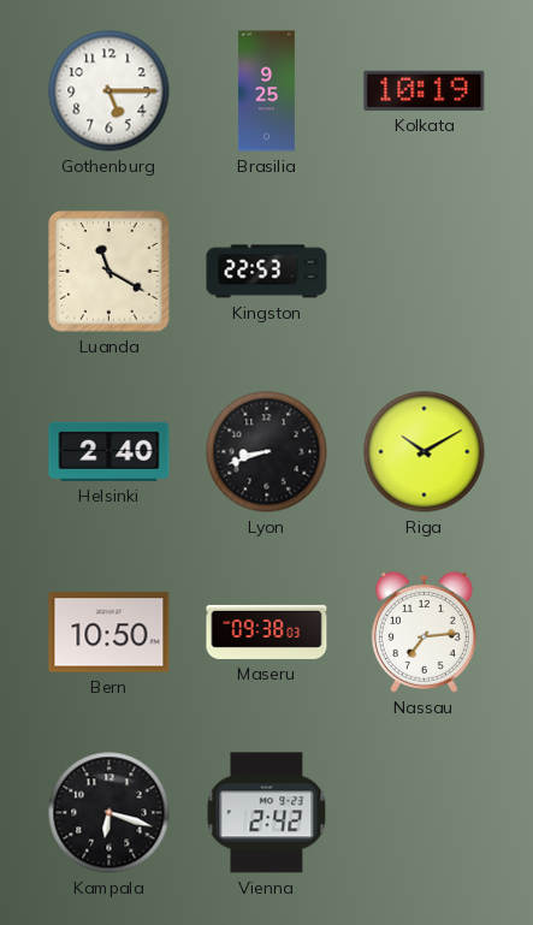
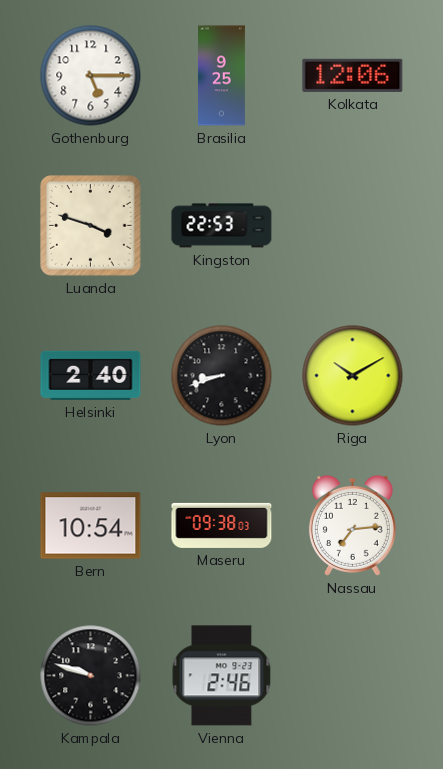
Kolkata: 10:19 -> 12:06 (353, 75)
Luanda: 11:20 -> 3:48 (91, 226)
Bern: 10:50 -> 10:54 (91, 526)
Kampala: 6:18 -> 9:48 (91, 676)
Vienna: 2:42 -> 2:46 (222, 676)
